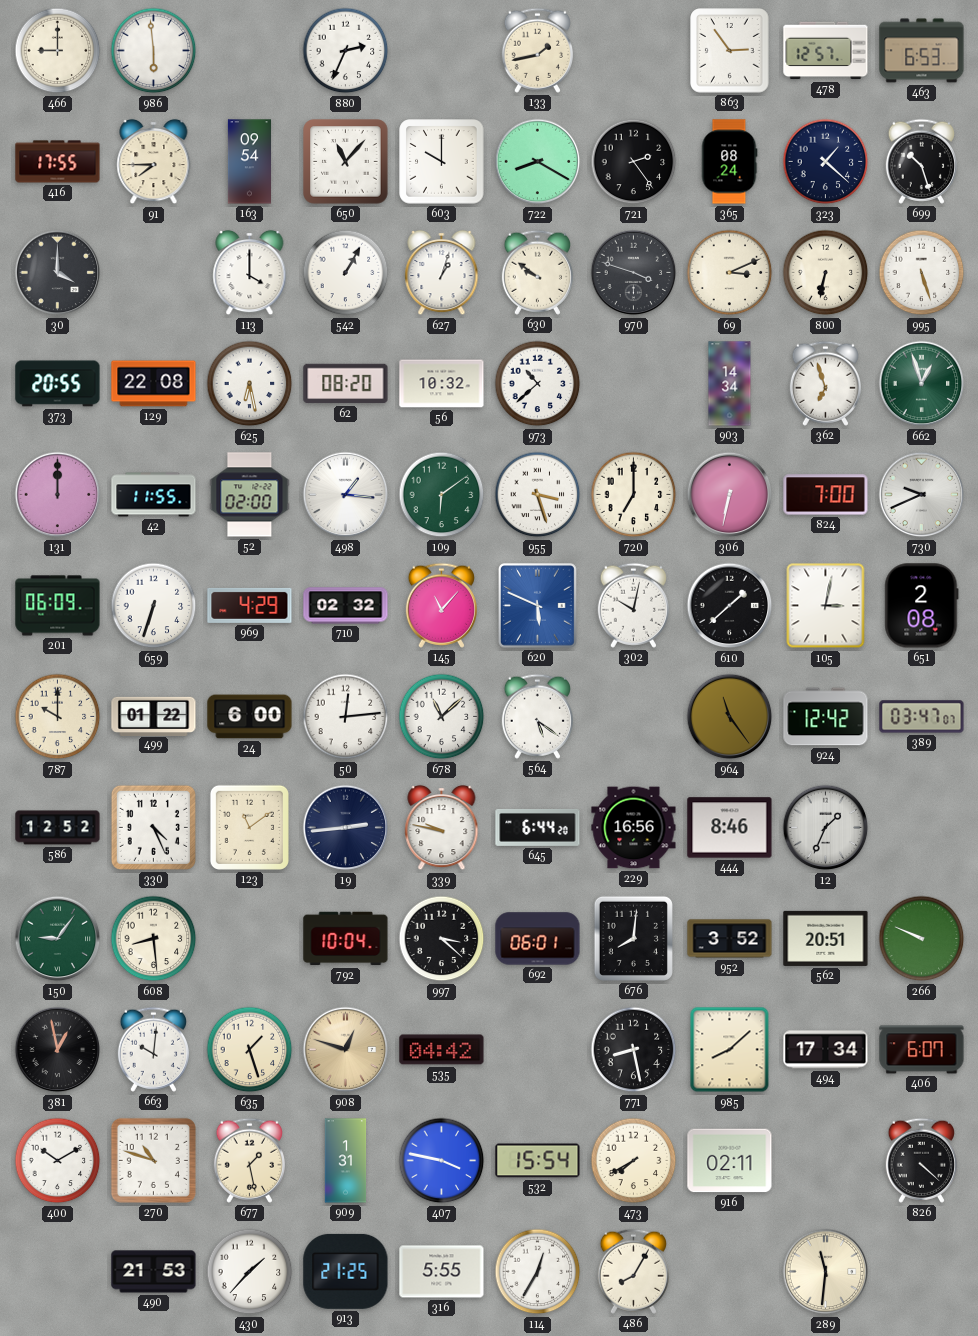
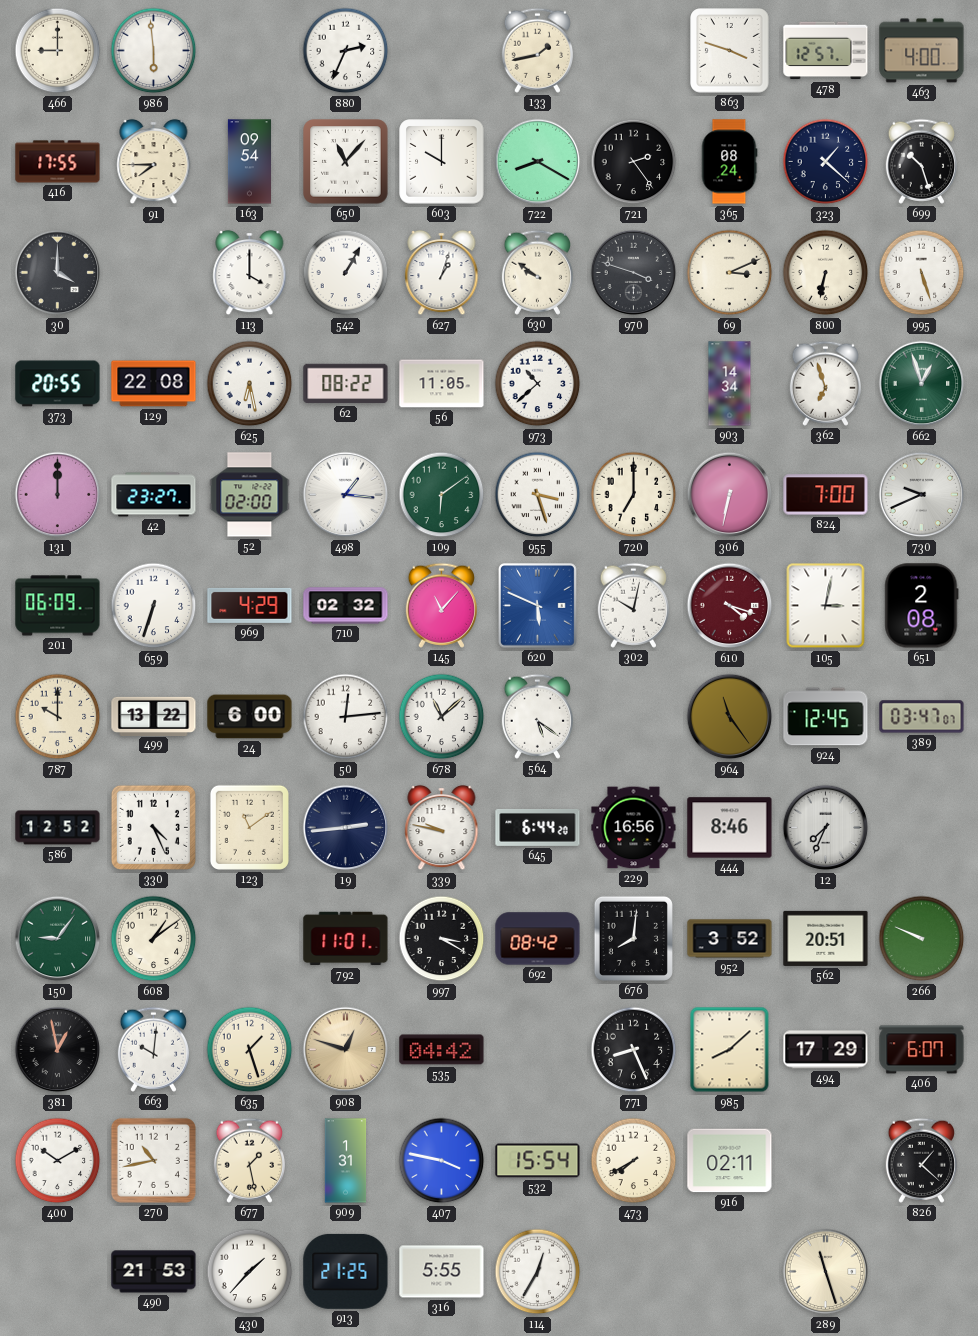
863: 2:54 -> 3:48 (730, 51)
463: 6:53 -> 4:00 (922, 51)
62: 08:20 -> 08:22 (346, 384)
56: 10:32 -> 11:05 (442, 384)
42: 11:55 -> 23:27 (154, 495)
610: 1:38 -> 4:18 (730, 606)
610 dial: black -> burgundy (730, 606)
499: 01:22 -> 13:22 (154, 716)
924: 12:42 -> 12:45 (826, 717)
12: 1:34 -> 7:34 (826, 828)
608: 8:29 -> 1:09 (154, 939)
792: 10:04 -> 11:01 (346, 939)
997: 3:22 -> 3:20 (442, 939)
692: 06:01 -> 08:42 (538, 939)
771: 8:28 -> 8:26 (634, 1050)
494: 17:34 -> 17:29 (826, 1050)
270: 10:48 -> 10:43 (153, 1160)
826: 4:22 -> 1:22 (921, 1160)
486: 8:05 -> none (633, 1271)
289: 11:31 -> 11:27 (826, 1272)
